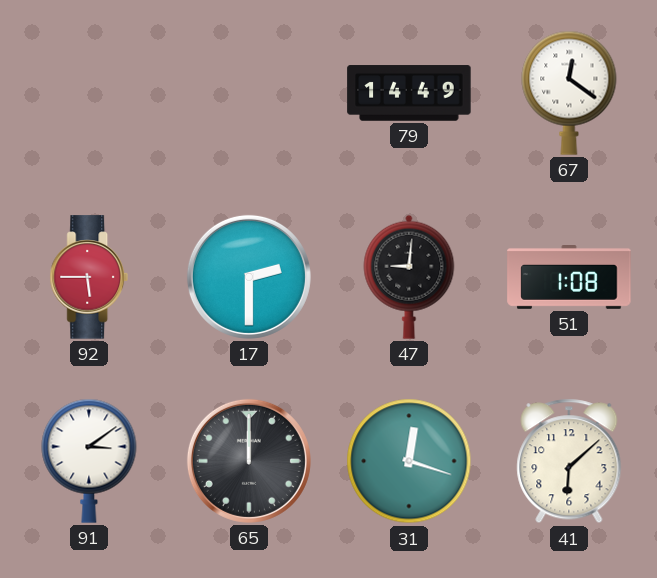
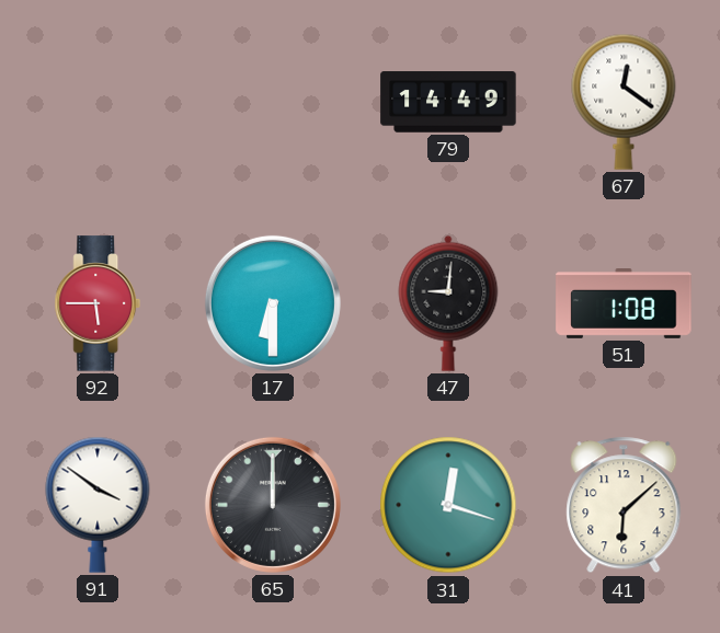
17: 2:30 -> 6:30 (273, 303)
91: 3:09 -> 3:51 (98, 505)
